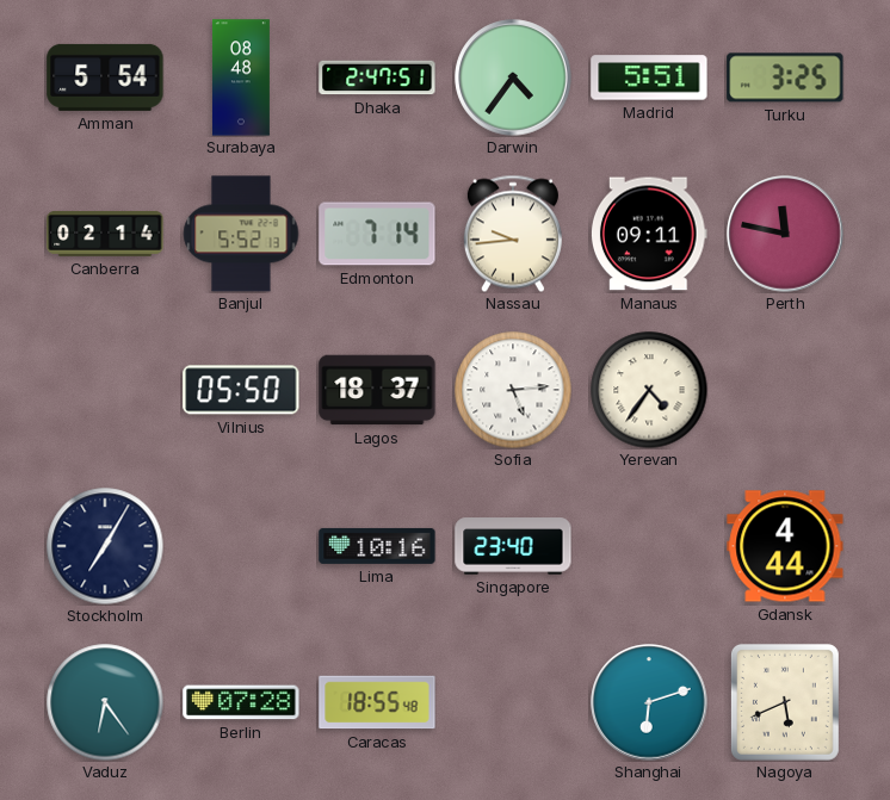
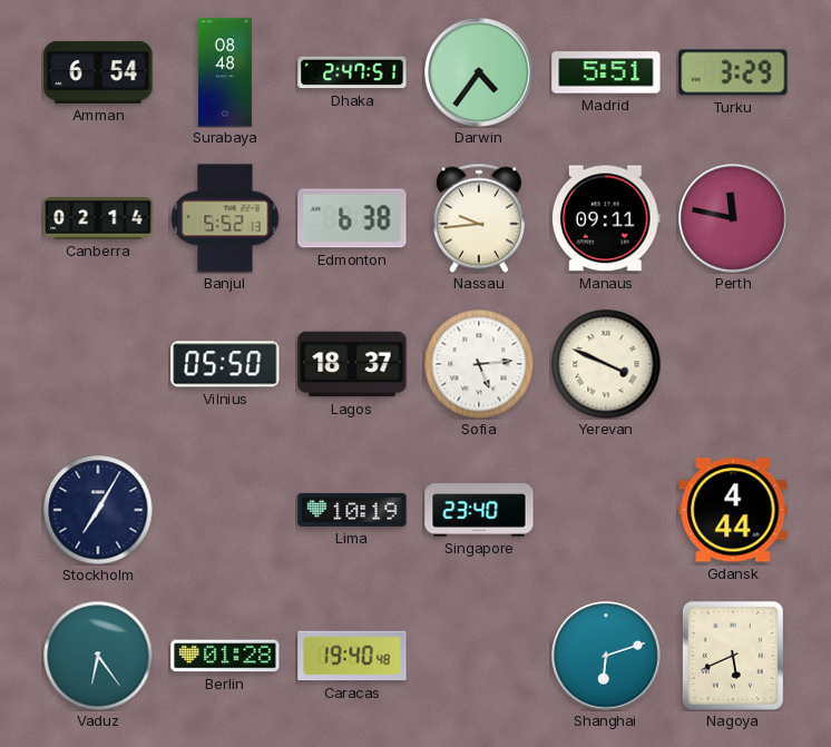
Amman: 5:54 -> 6:54 (98, 72)
Turku: 3:25 -> 3:29 (733, 72)
Edmonton: 7:14 -> 6:38 (352, 218)
Yerevan: 4:36 -> 3:49 (606, 364)
Lima: 10:16 -> 10:19 (352, 510)
Berlin: 07:28 -> 01:28 (225, 656)
Caracas: 18:55 -> 19:40 (352, 656)
